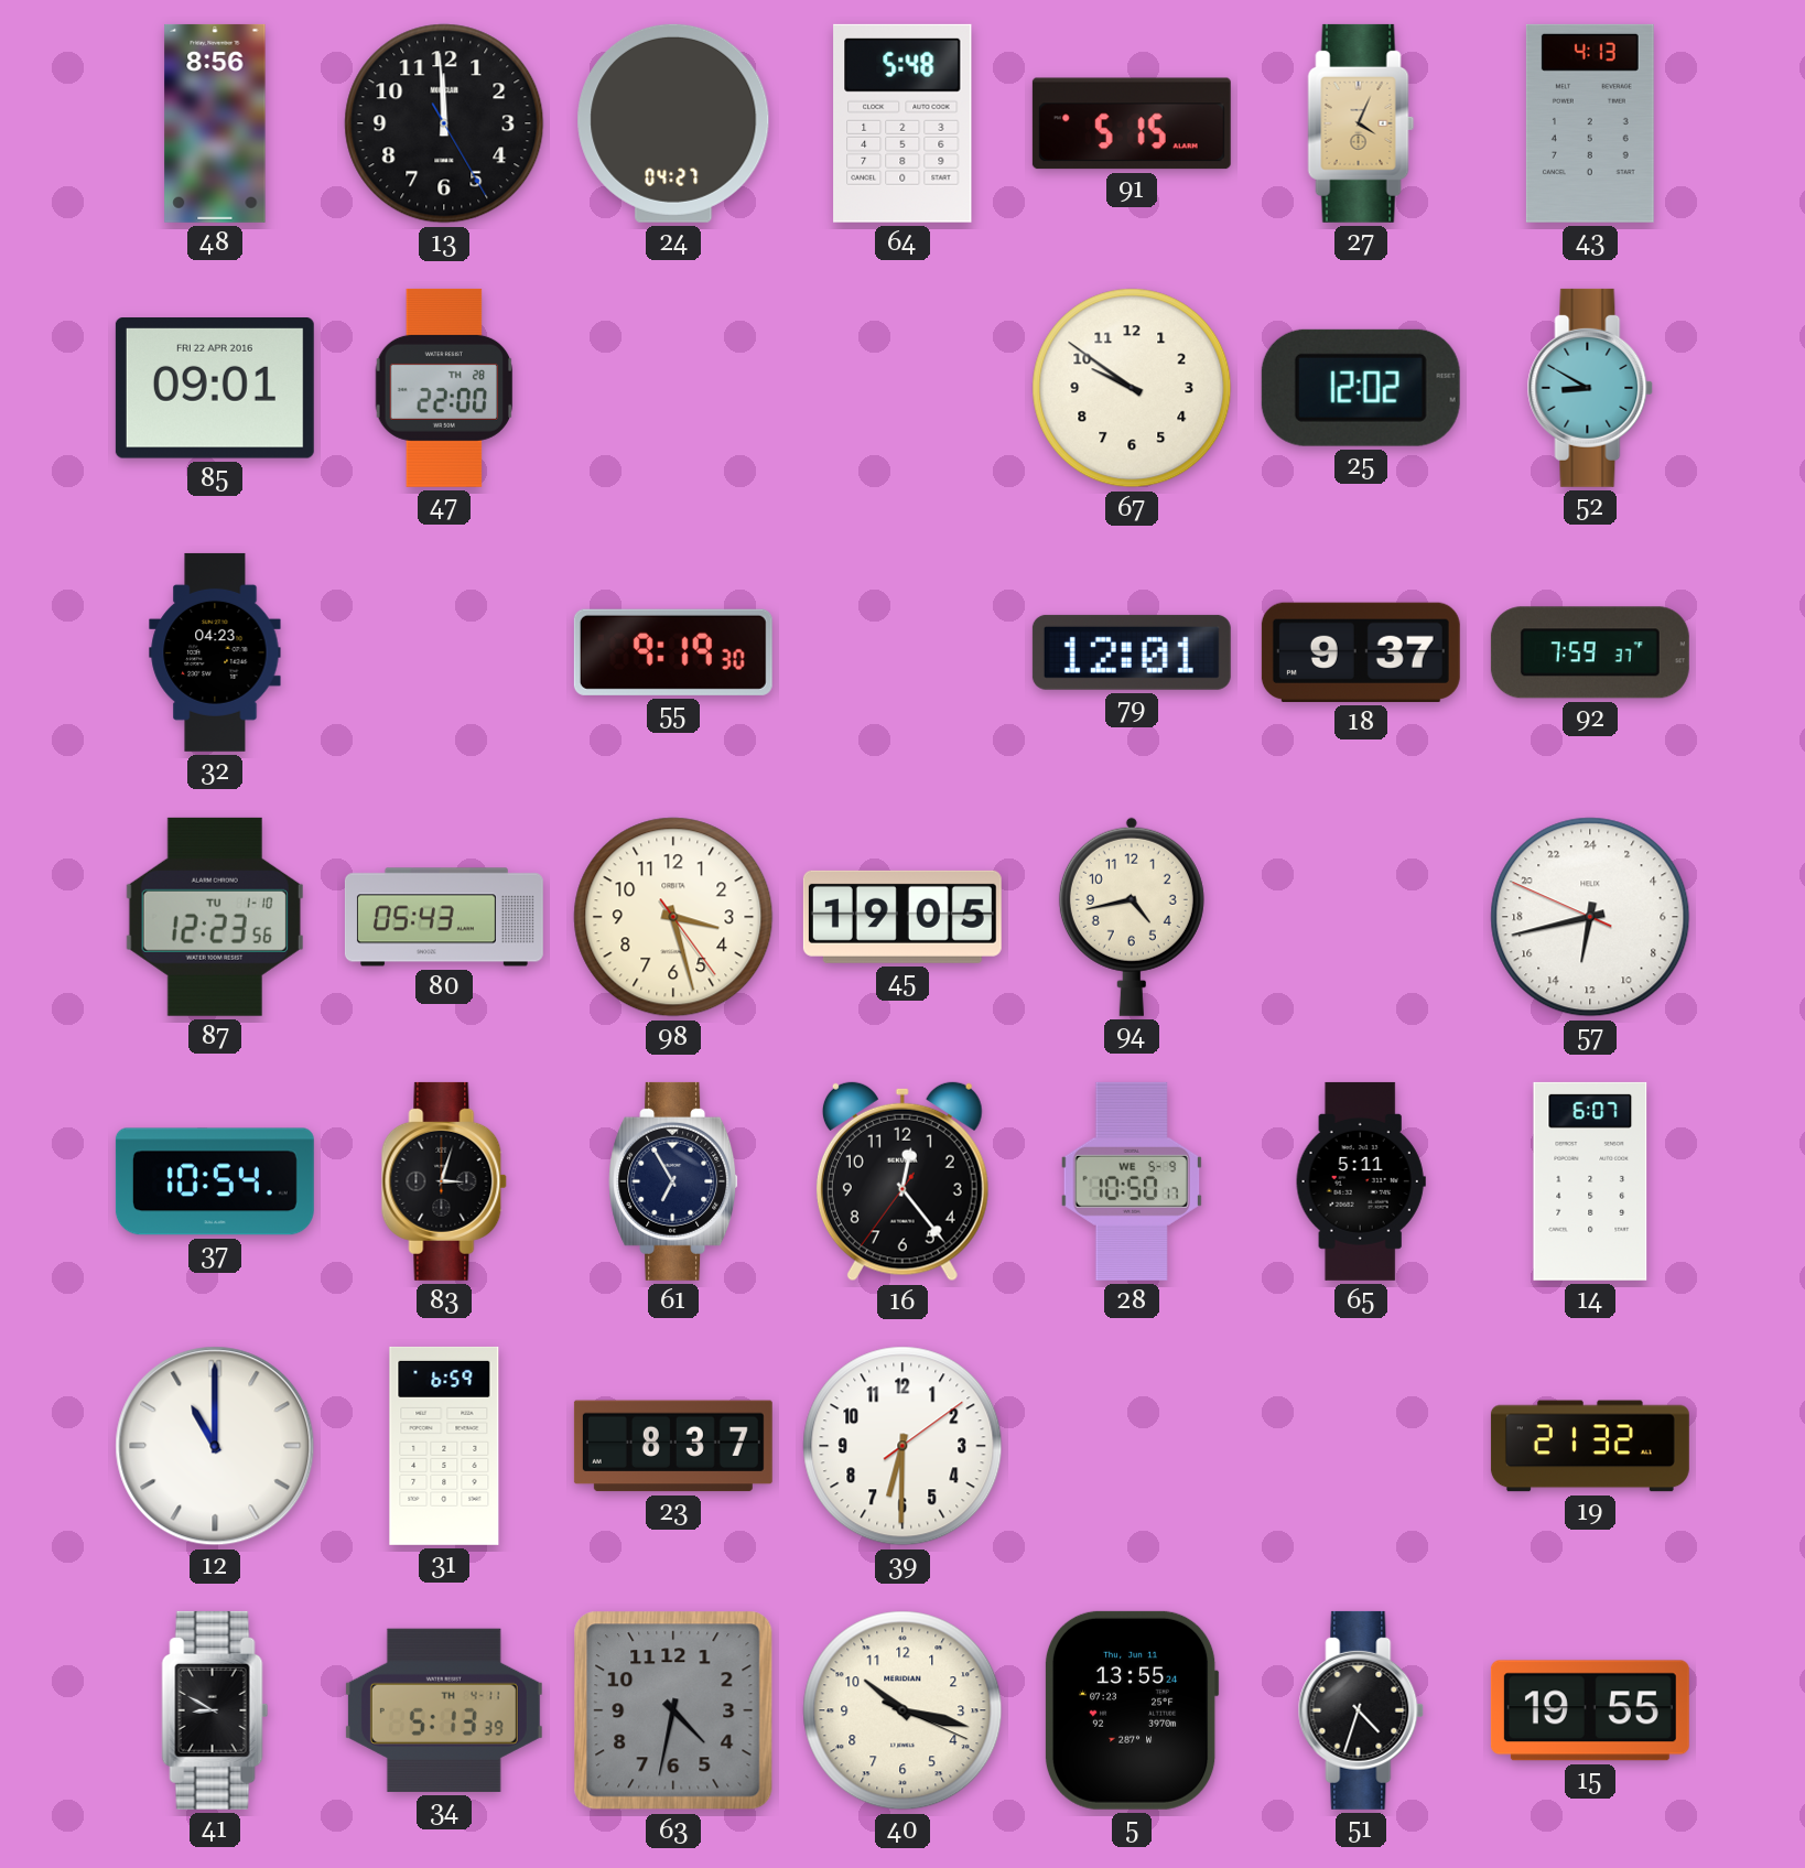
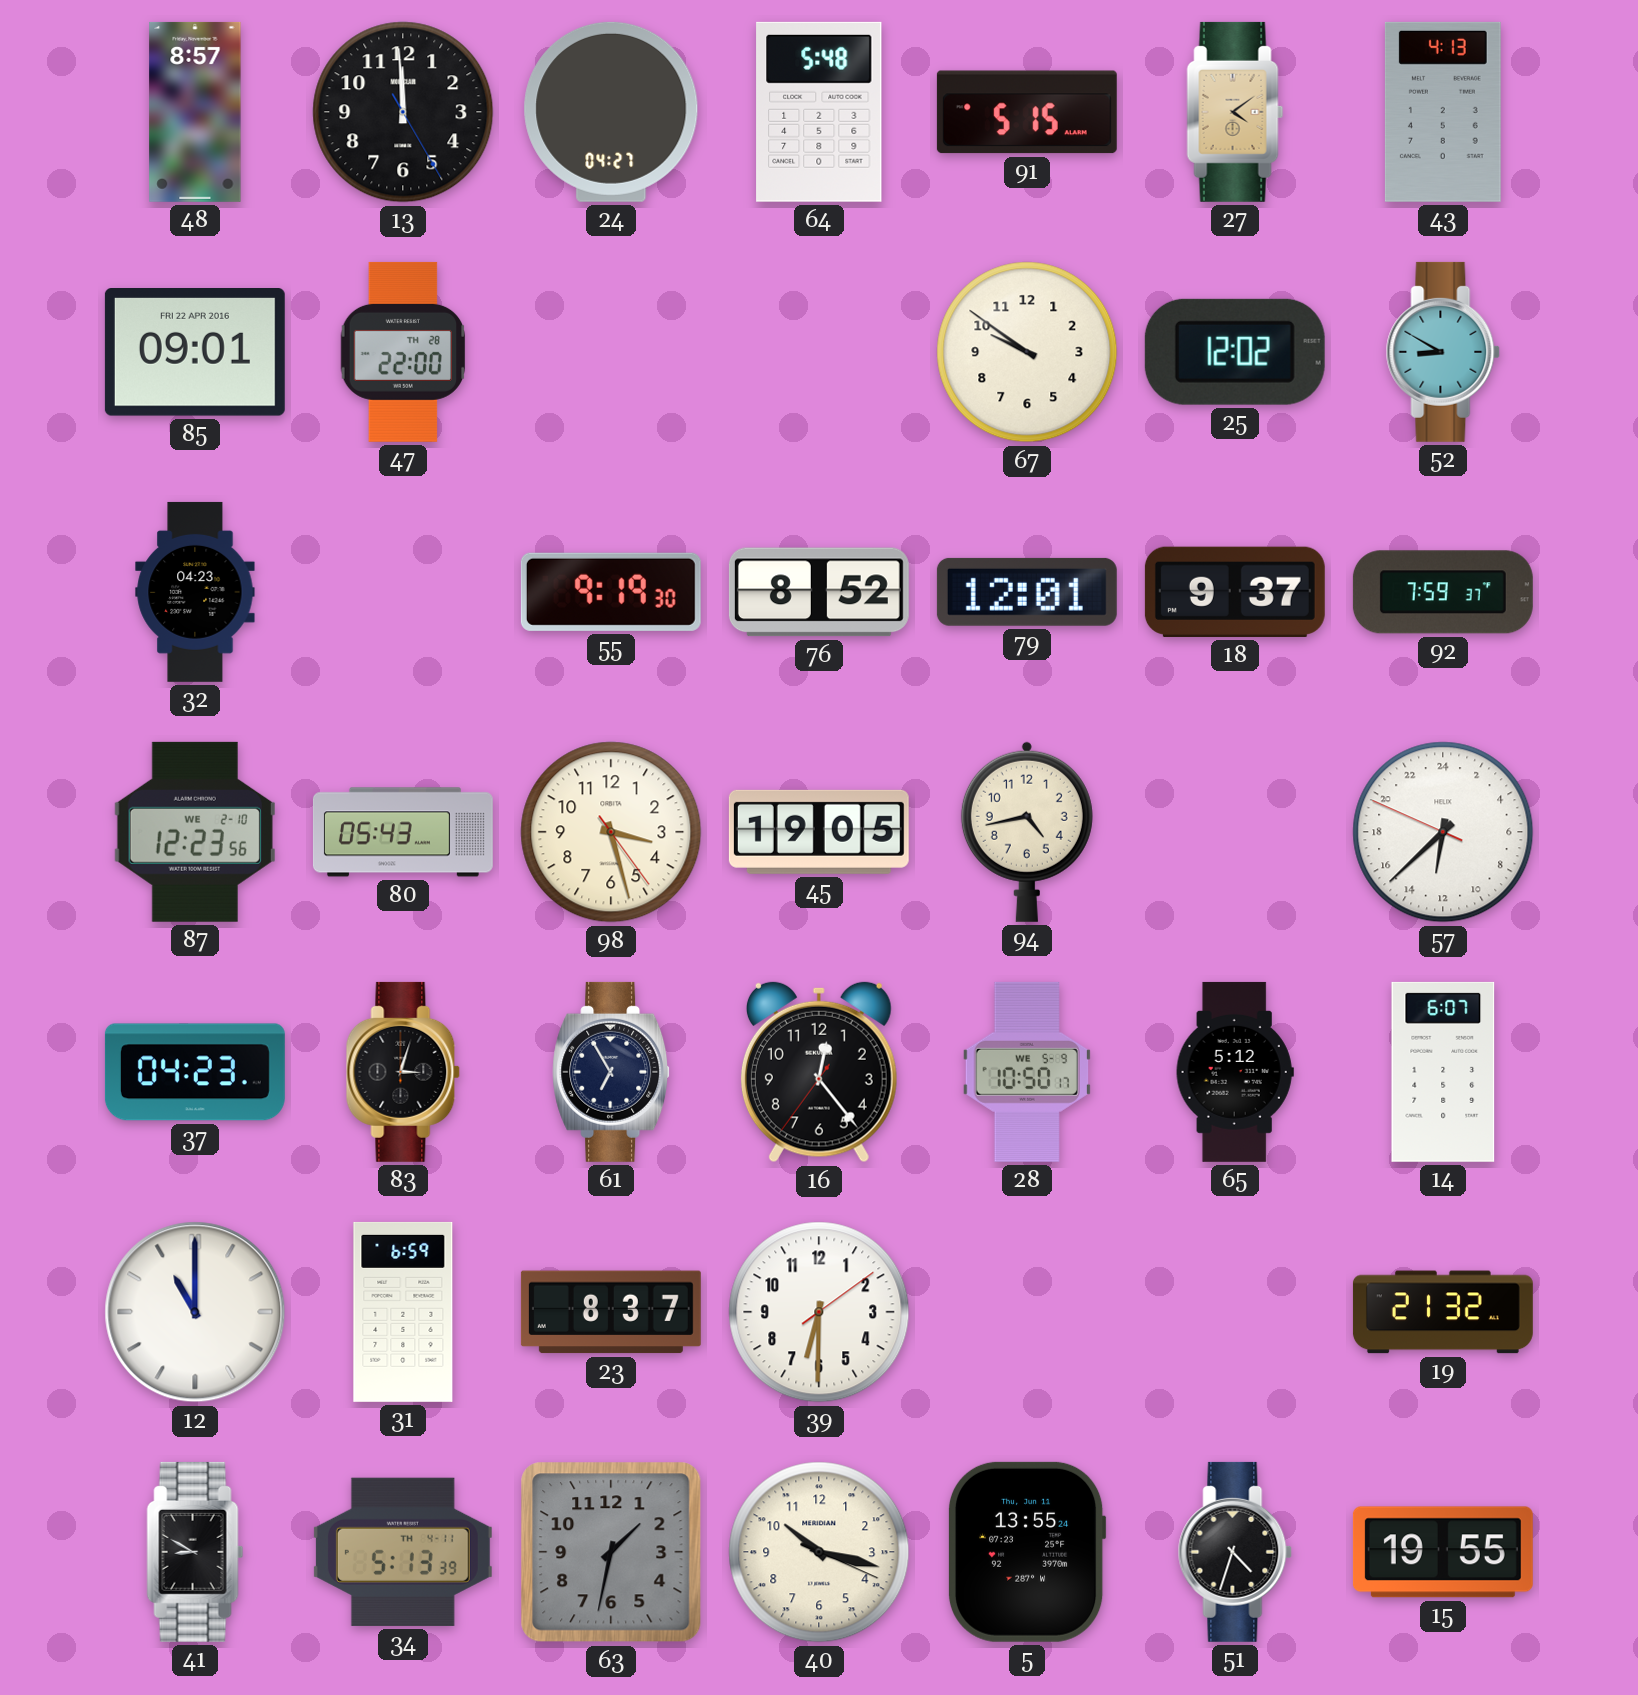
48: 8:56 -> 8:57 (195, 112)
27: 4:04 -> 4:09 (1235, 112)
76: none -> 8:52 (819, 592)
87 date: TU 1-10 -> WE 2-10 (195, 832)
57: 12:42 -> 12:37 (1443, 832)
37: 10:54 -> 04:23 (195, 1072)
65: 5:11 -> 5:12 (1235, 1072)
63: 4:32 -> 1:32 (611, 1552)
